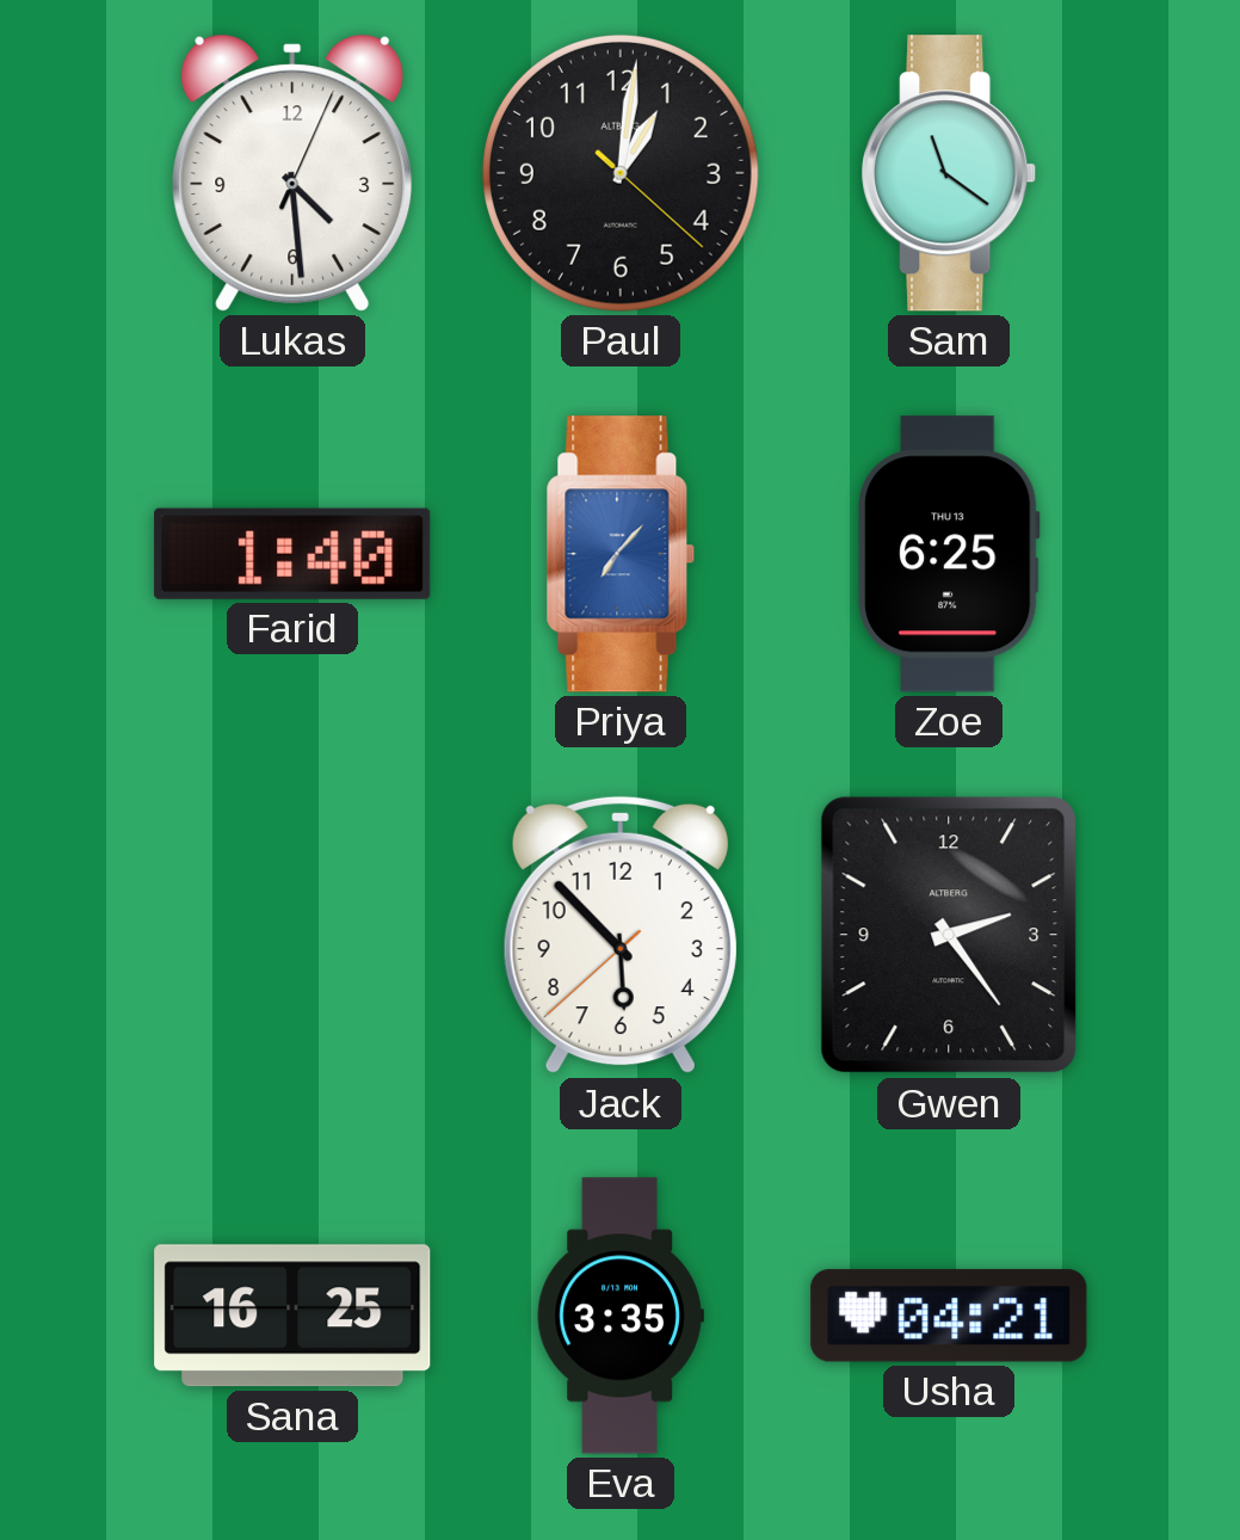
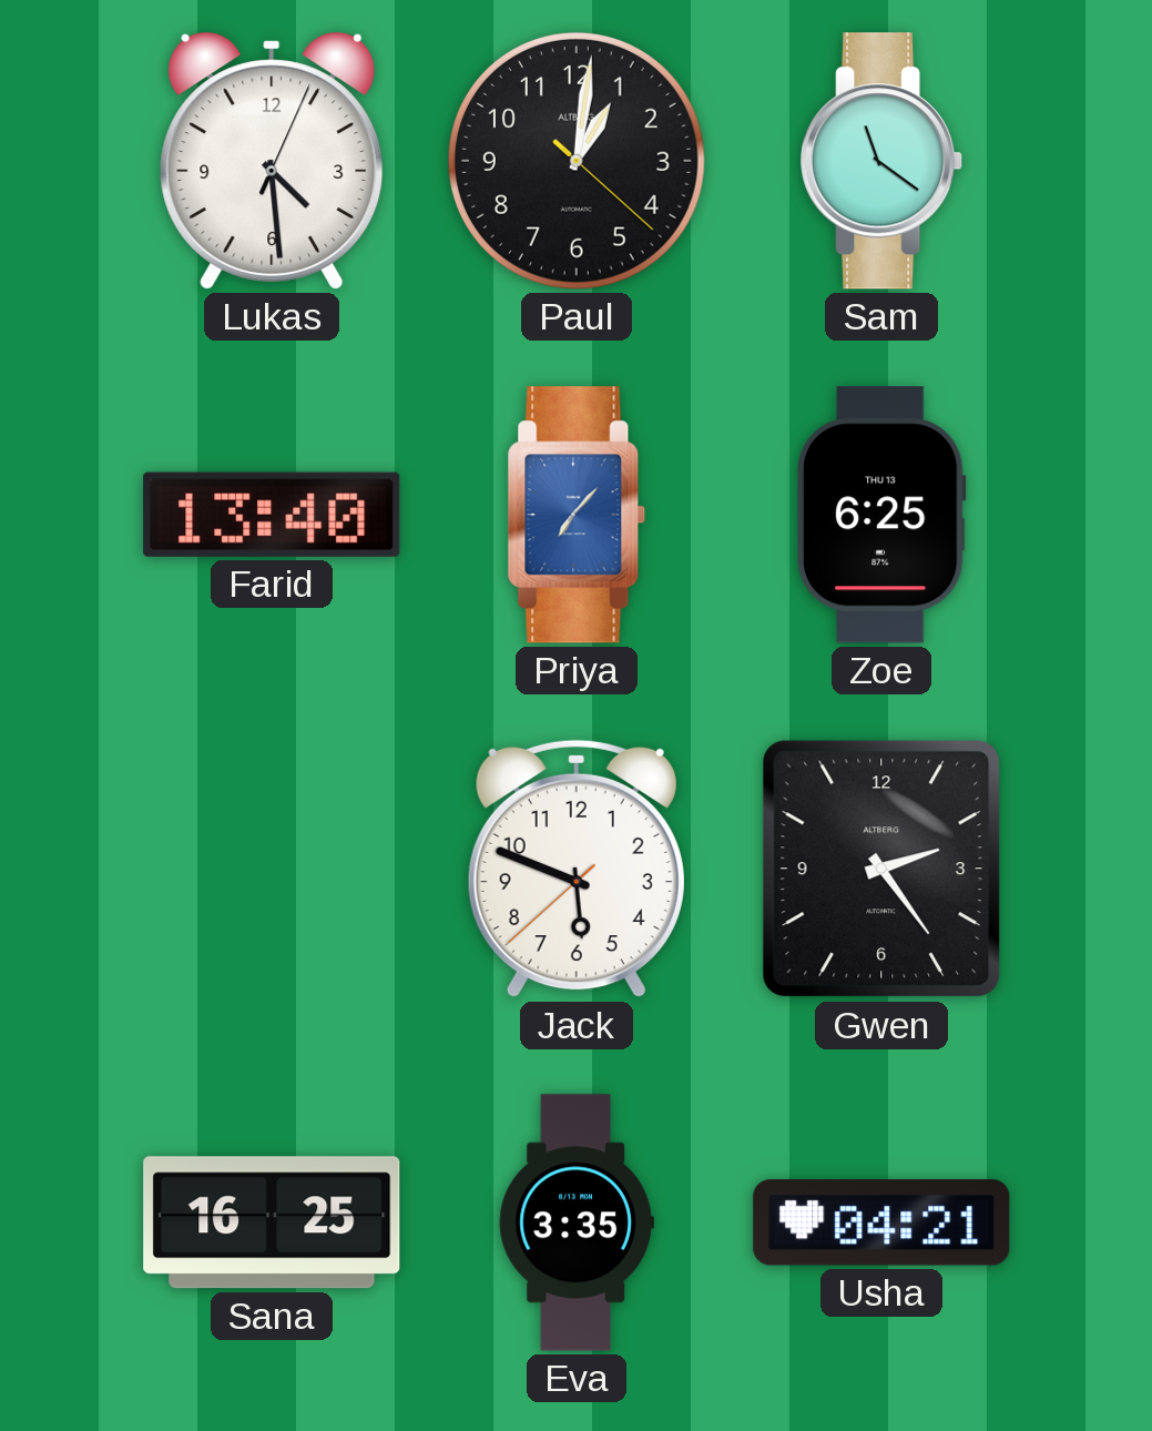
Farid: 1:40 -> 13:40 (272, 515)
Jack: 5:52 -> 5:48 (577, 869)
